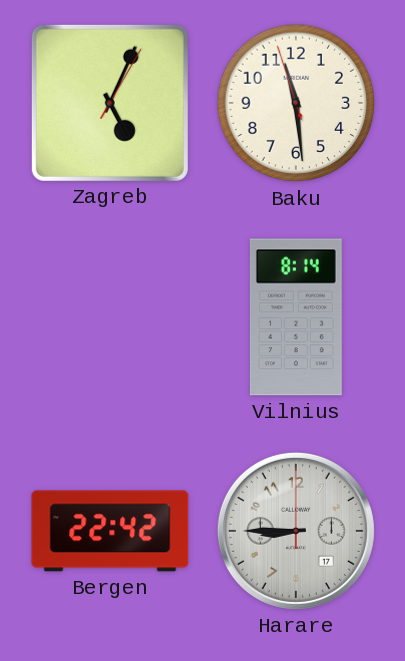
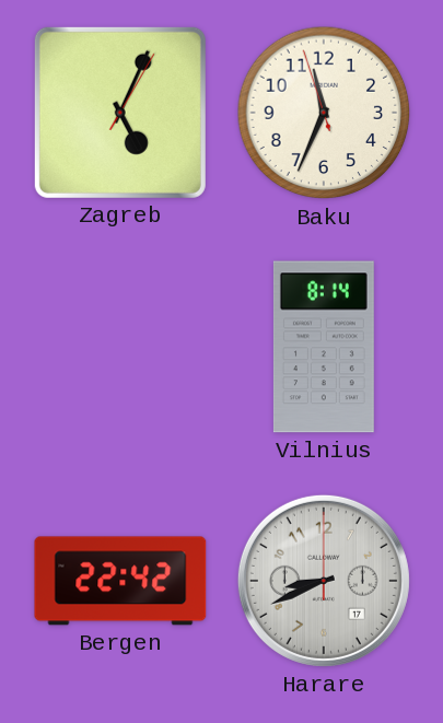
Baku: 11:28 -> 11:33 (324, 113)
Harare: 8:45 -> 8:41 (324, 581)
